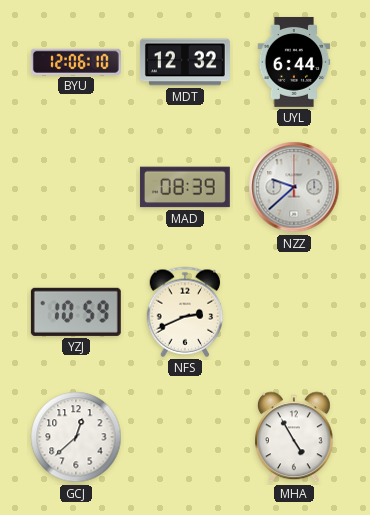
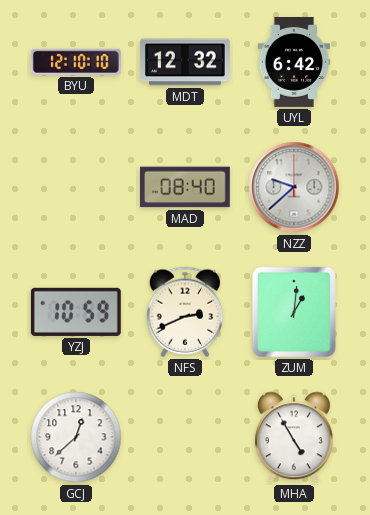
BYU: 12:06 -> 12:10 (76, 62)
UYL: 6:44 -> 6:42 (294, 62)
MAD: 08:39 -> 08:40 (185, 187)
ZUM: none -> 1:01 (294, 312)
